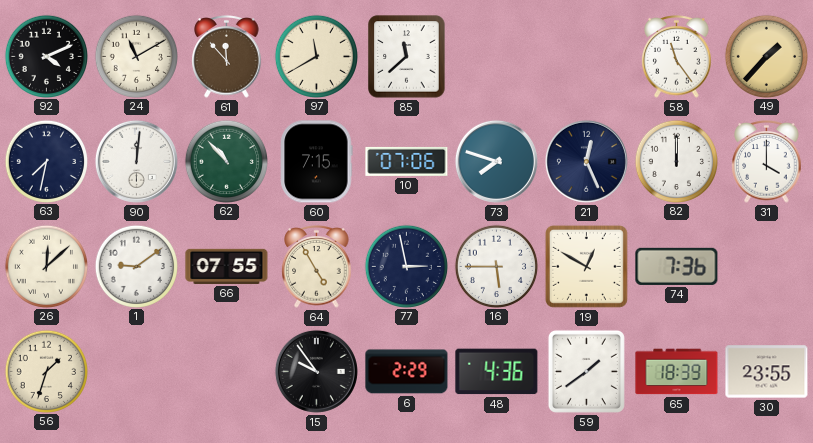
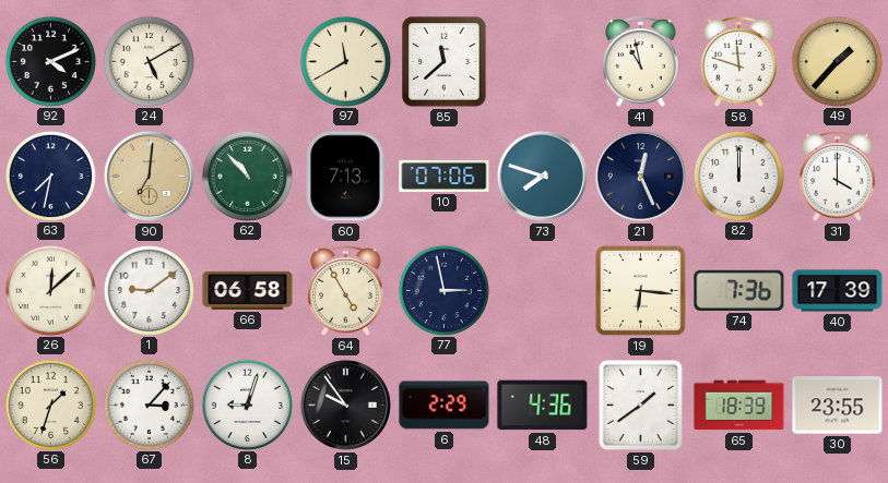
24: 11:10 -> 5:10 (149, 61)
61: 11:53 -> none (227, 57)
41: none -> 10:58 (641, 62)
58: 11:24 -> 11:48 (739, 62)
90: 12:01 -> 7:01 (149, 176)
90 dial: white -> champagne (149, 176)
60: 7:15 -> 7:13 (346, 177)
66: 07:55 -> 06:58 (248, 290)
16: 5:45 -> none (496, 266)
19: 12:50 -> 6:16 (640, 290)
40: none -> 17:39 (838, 291)
67: none -> 3:07 (149, 404)
8: none -> 9:03 (247, 404)
